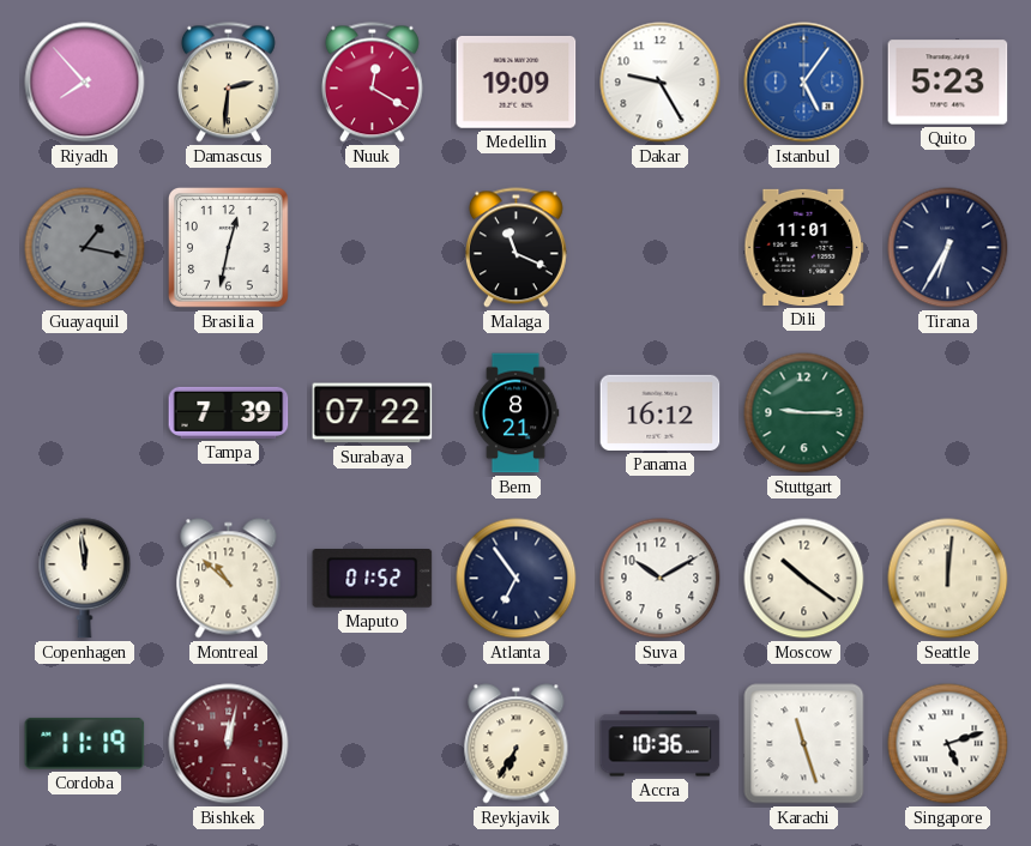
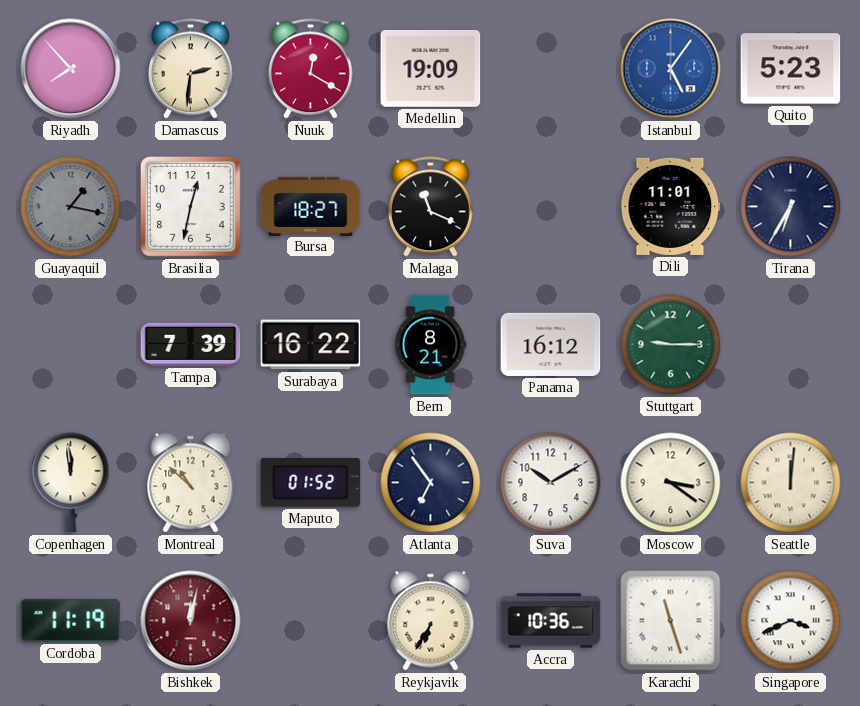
Dakar: 9:25 -> none (661, 83)
Bursa: none -> 18:27 (311, 206)
Surabaya: 07:22 -> 16:22 (311, 345)
Moscow: 10:21 -> 3:21 (671, 483)
Singapore: 5:12 -> 3:41 (791, 621)
